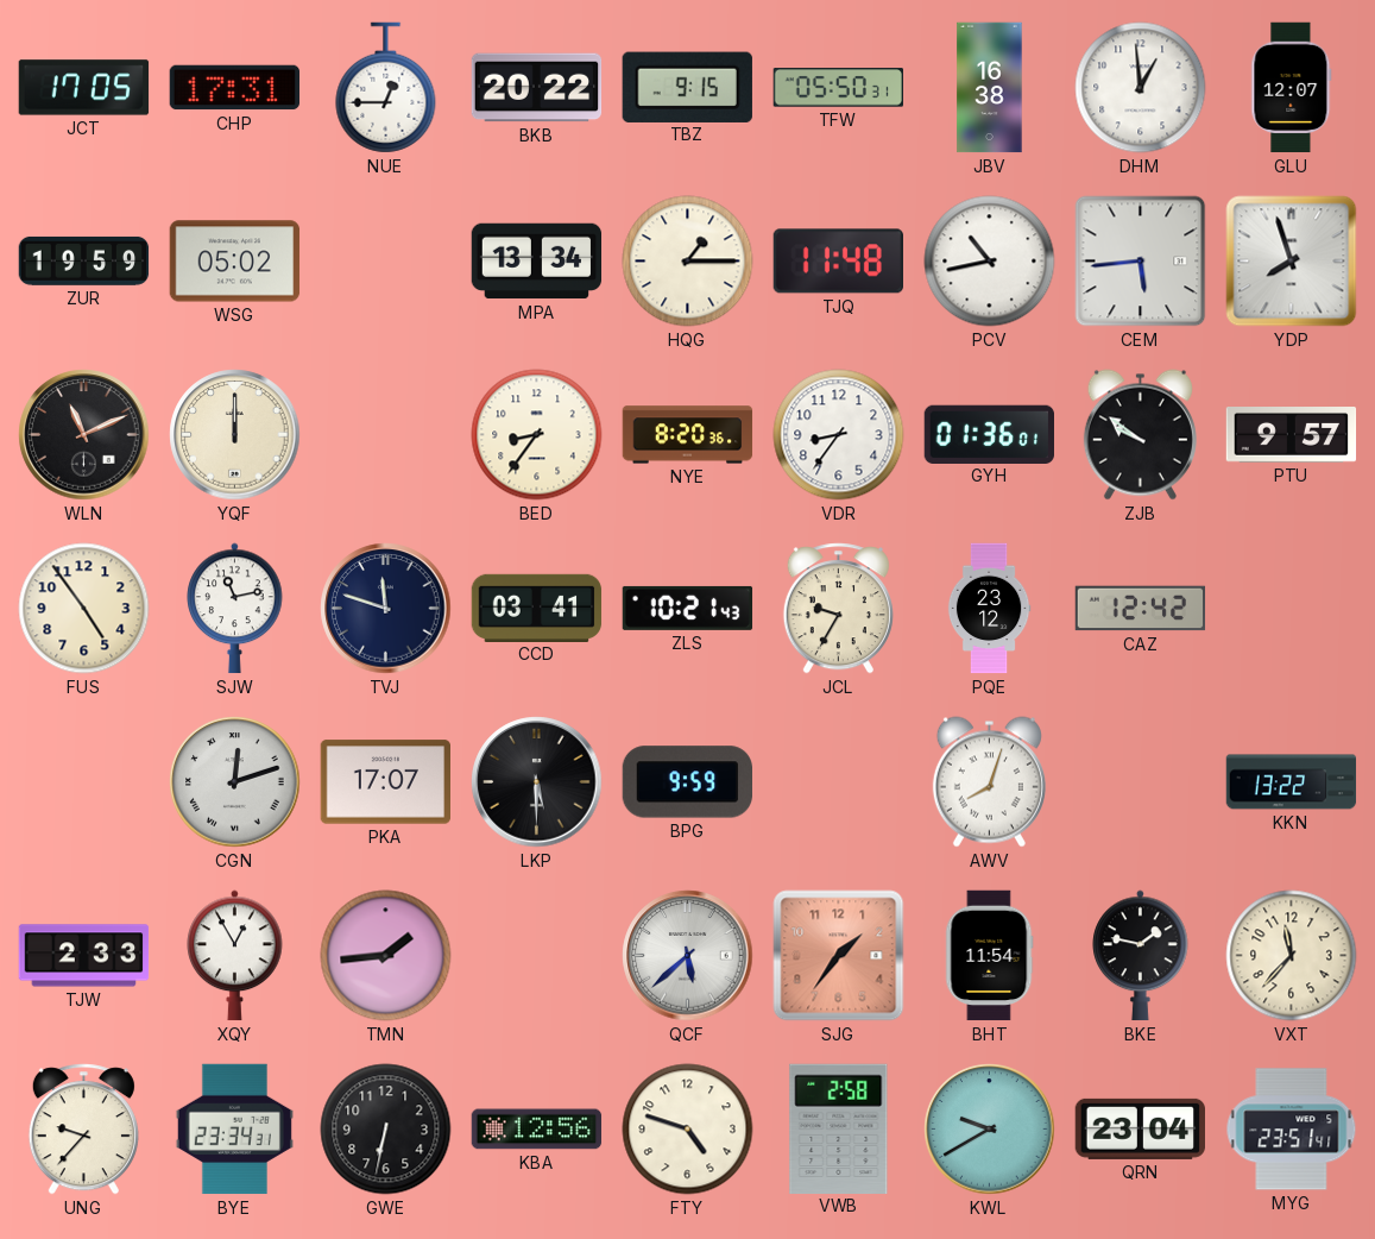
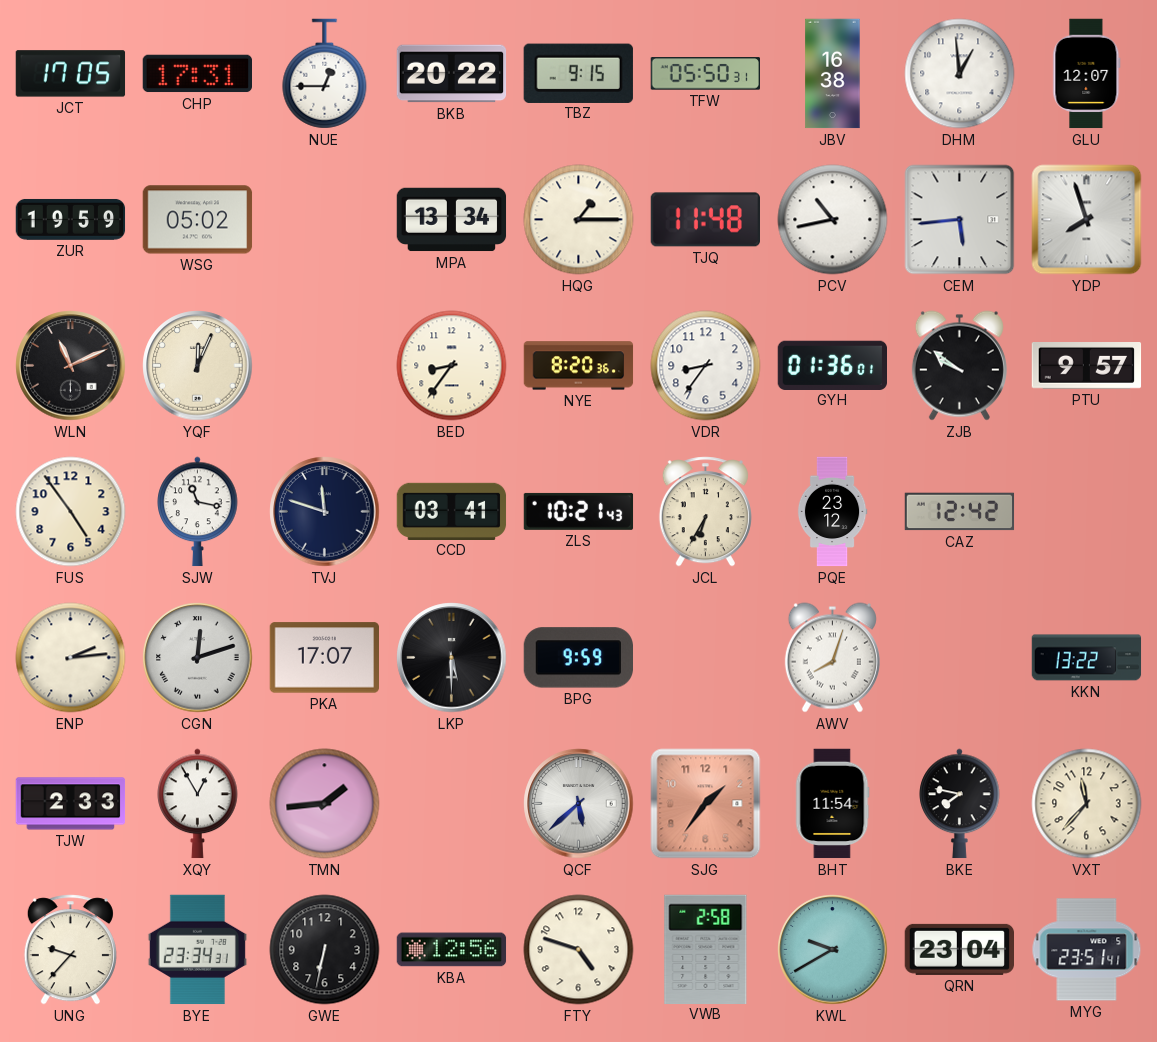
YQF: 12:00 -> 12:04 (198, 366)
SJW: 11:13 -> 11:17 (198, 512)
JCL: 9:35 -> 6:35 (705, 512)
ENP: none -> 2:14 (71, 658)
BKE: 1:47 -> 7:47 (960, 804)
